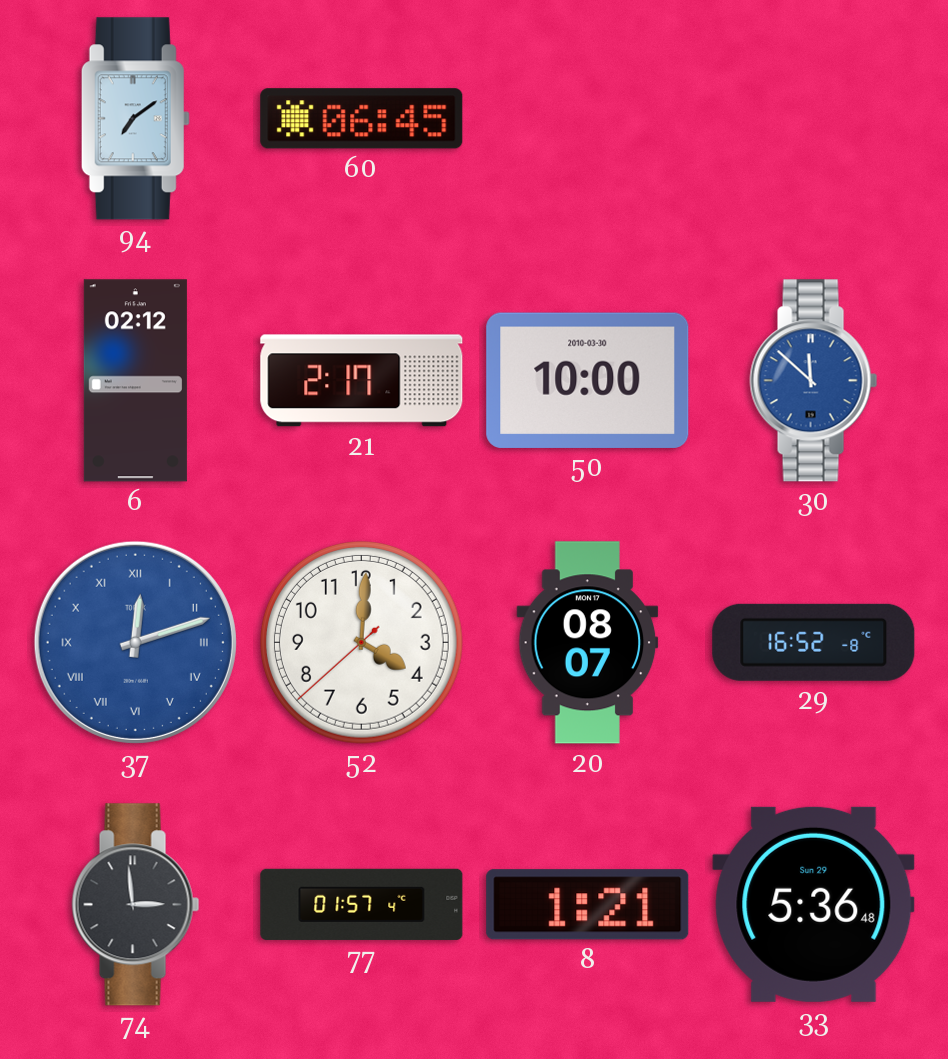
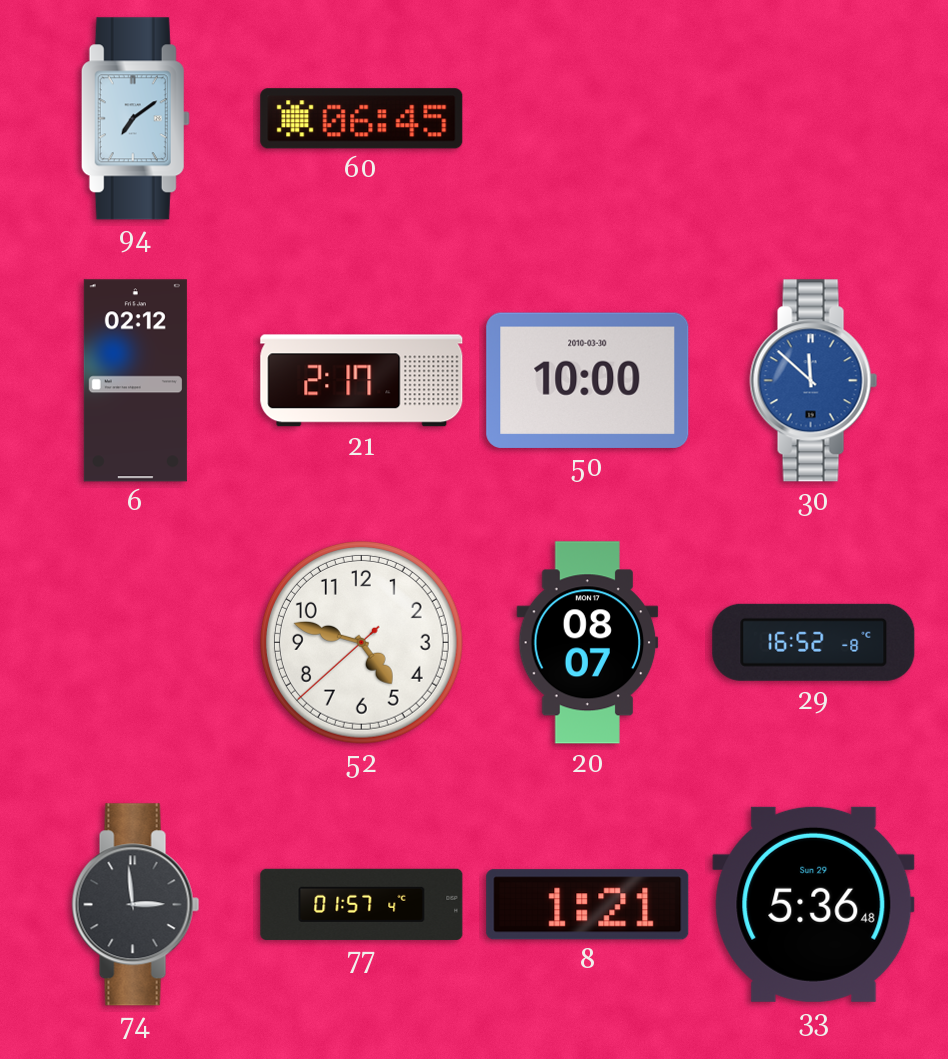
37: 12:12 -> none (135, 642)
52: 4:00 -> 4:47 (361, 642)
